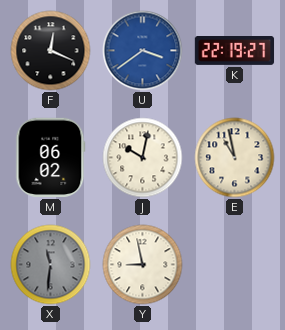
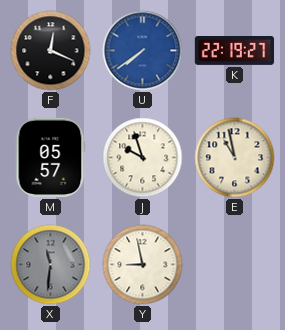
U: 3:39 -> 7:39 (143, 51)
M: 06:02 -> 05:57 (51, 158)
J: 10:02 -> 9:57 (143, 158)
